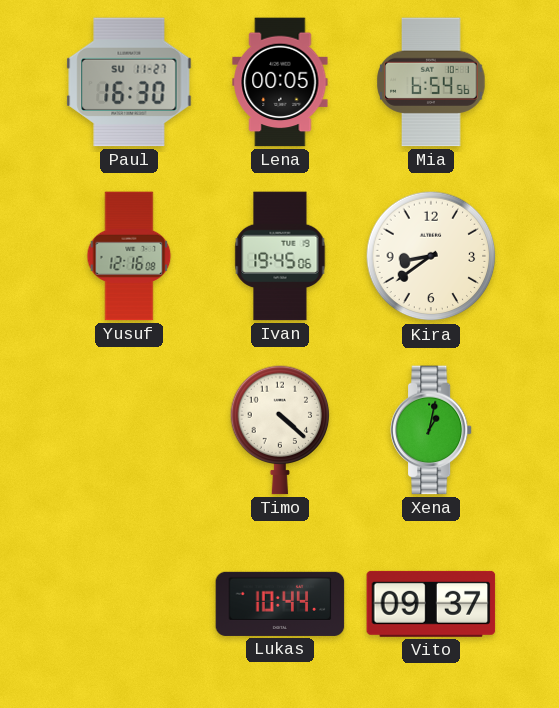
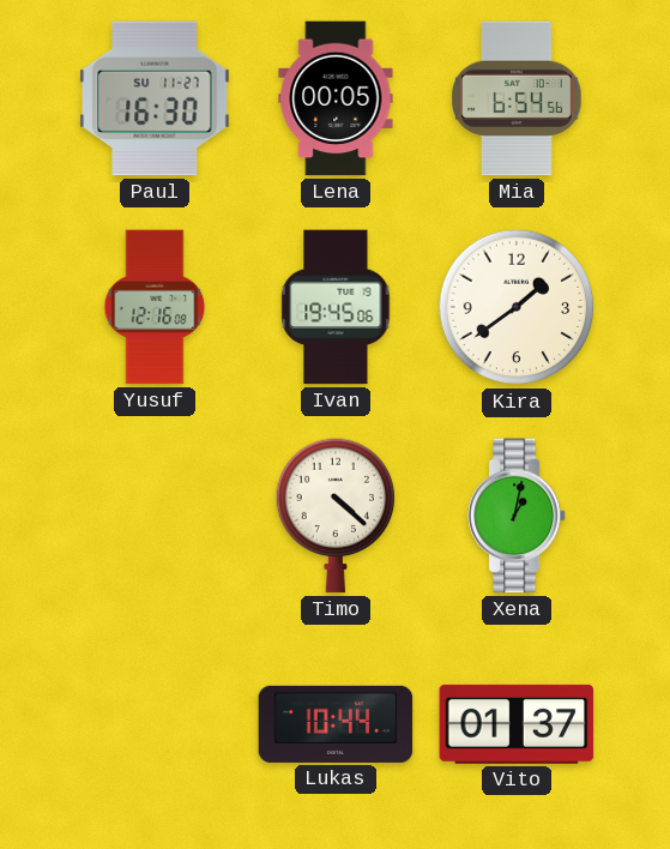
Kira: 8:39 -> 1:39 (517, 307)
Vito: 09:37 -> 01:37 (517, 724)
